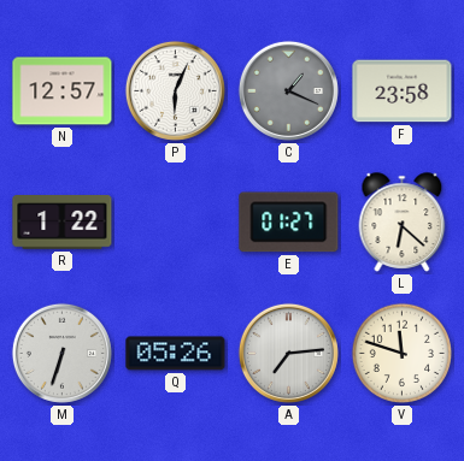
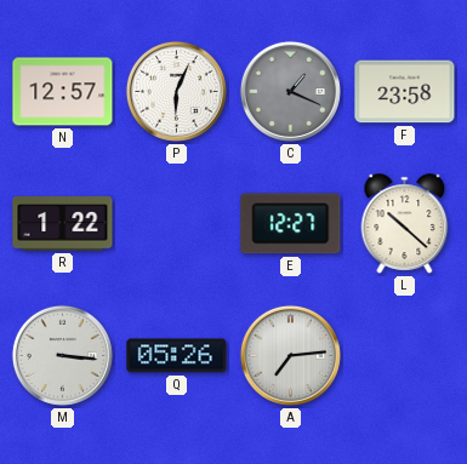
E: 01:27 -> 12:27 (291, 224)
L: 6:22 -> 10:22 (405, 224)
M: 6:33 -> 3:16 (62, 355)
V: 11:48 -> none (403, 354)
